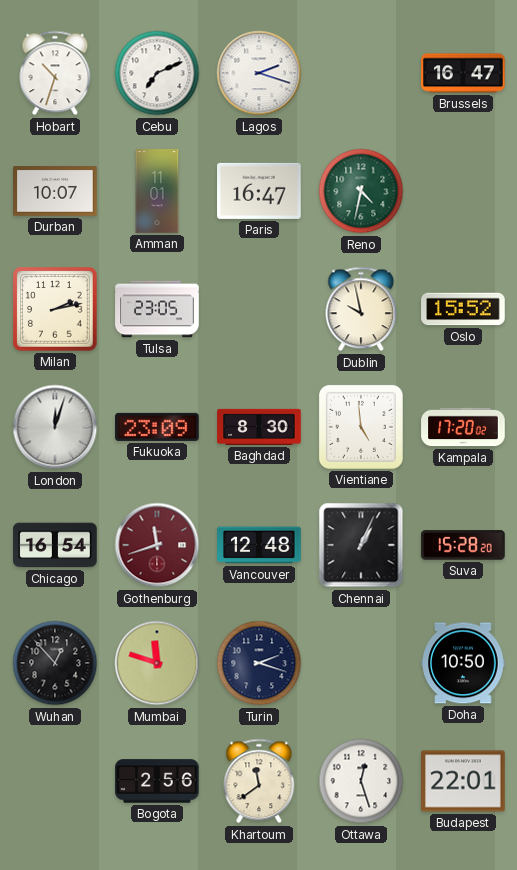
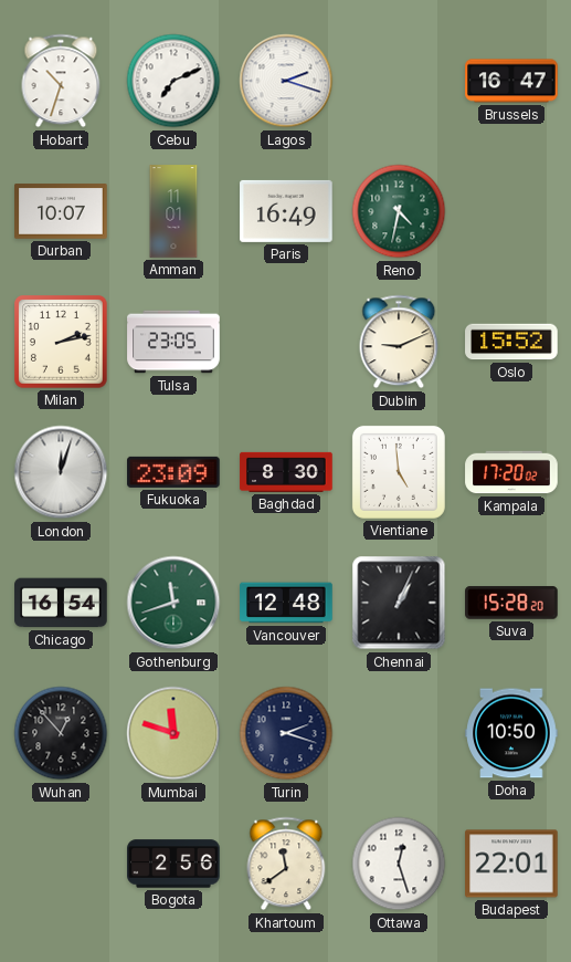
Paris: 16:47 -> 16:49 (286, 211)
Dublin: 9:58 -> 9:11 (399, 342)
Gothenburg dial: burgundy -> green (173, 603)
